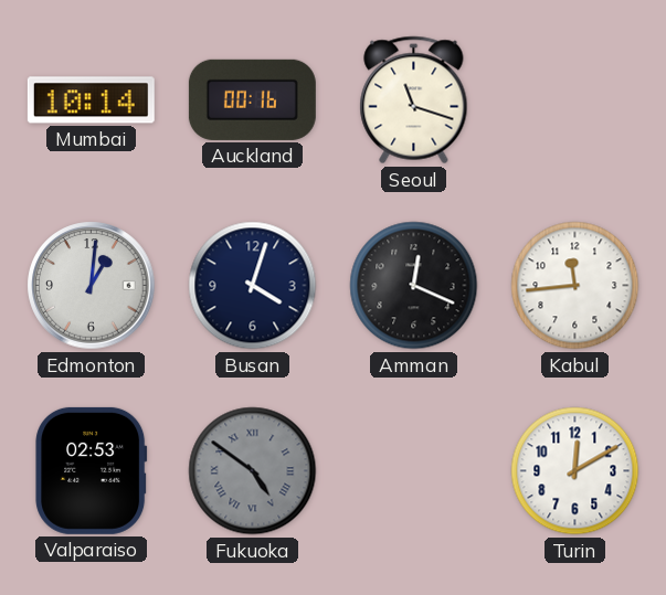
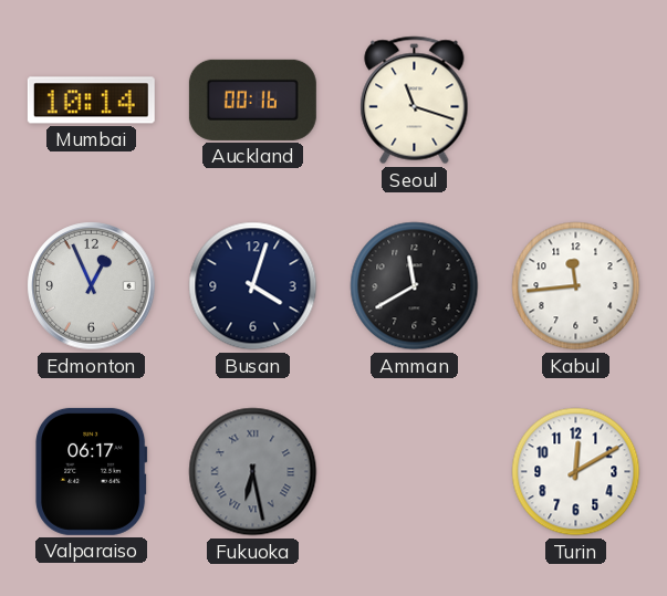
Edmonton: 1:01 -> 12:56 (92, 286)
Amman: 12:19 -> 11:40 (415, 286)
Valparaiso: 02:53 -> 06:17 (92, 471)
Fukuoka: 4:51 -> 6:28 (253, 472)
